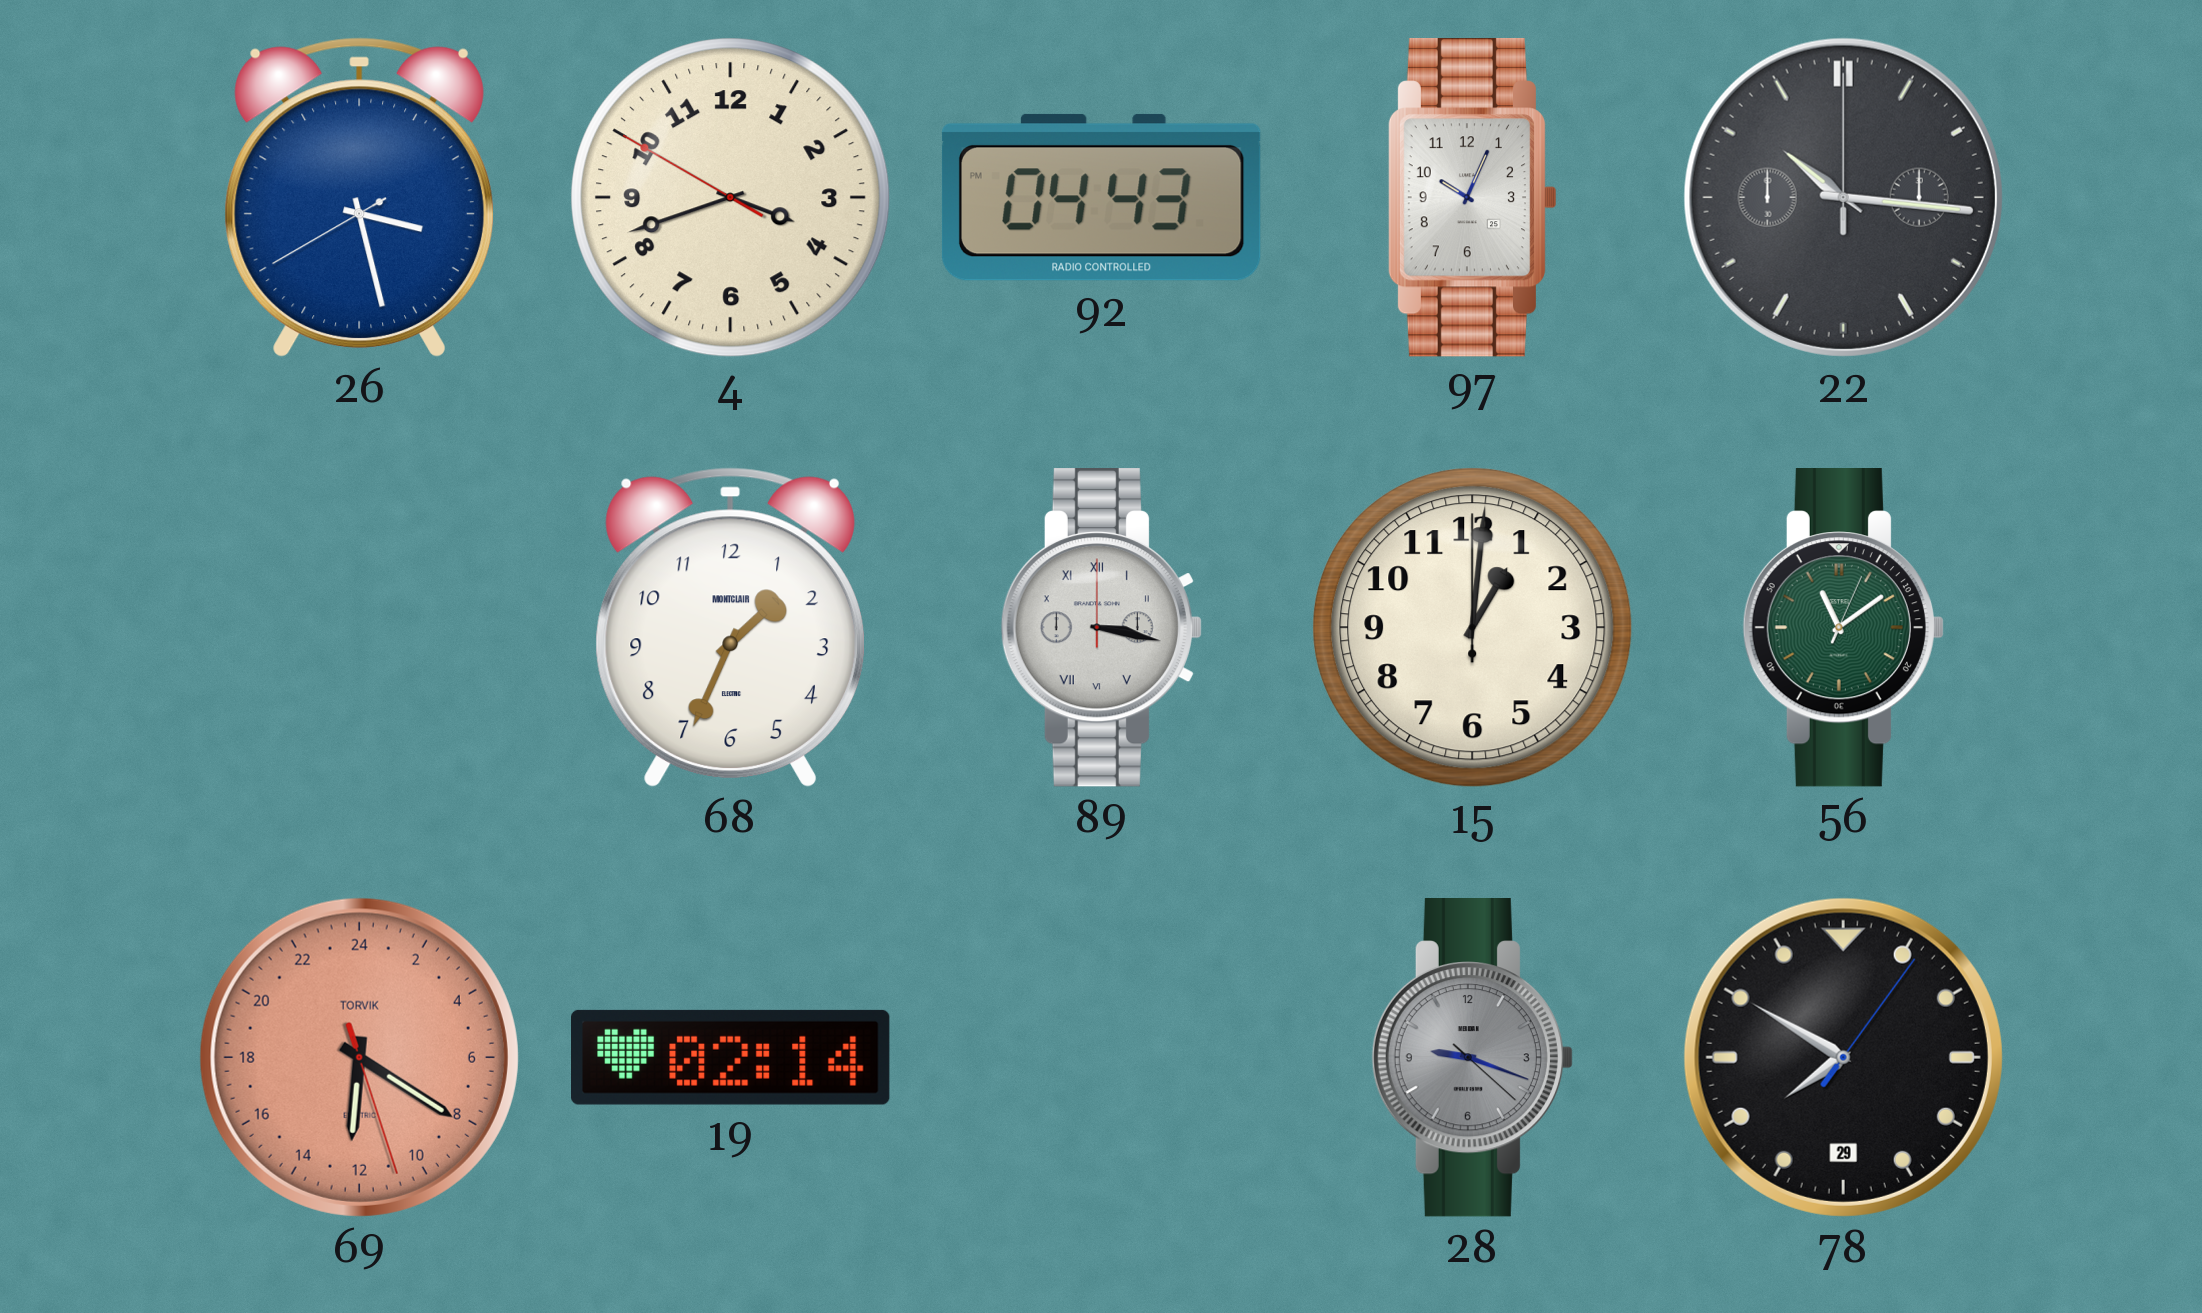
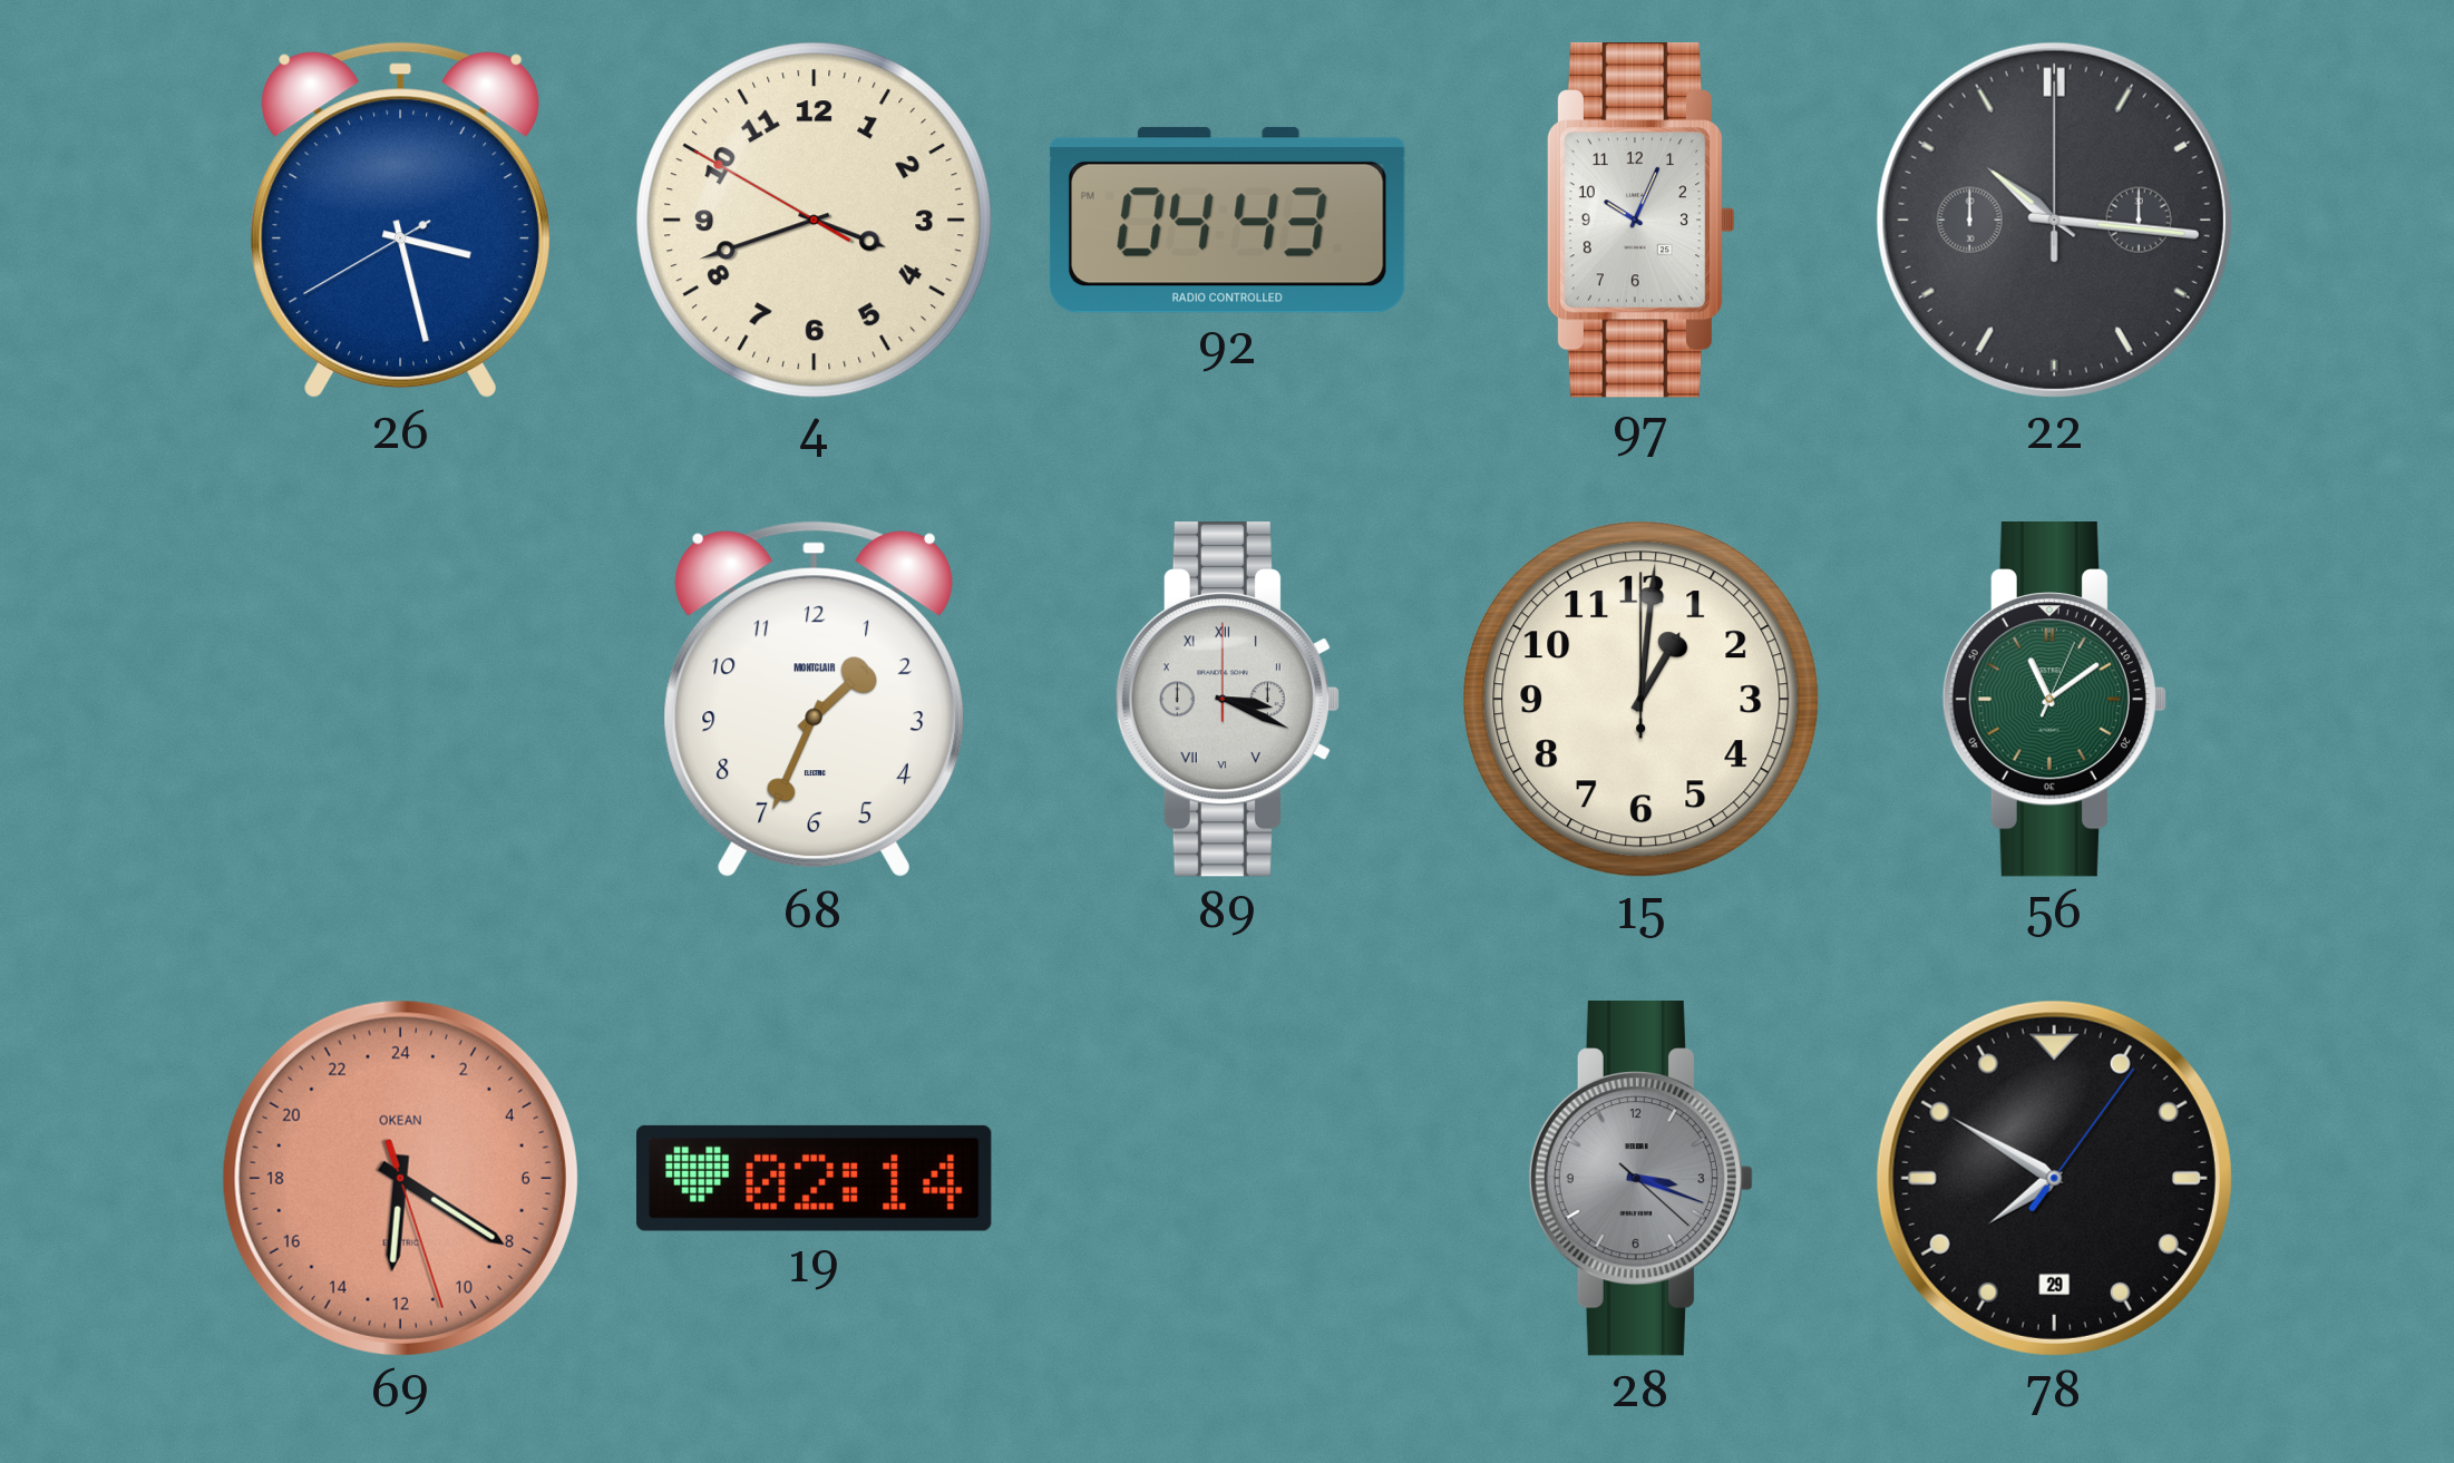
89: 3:17 -> 3:19 (1227, 700)
69 brand: TORVIK -> OKEAN (400, 1178)
28: 9:18 -> 3:18 (1640, 1179)
